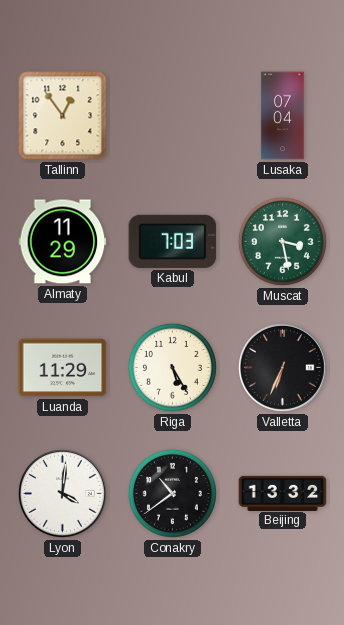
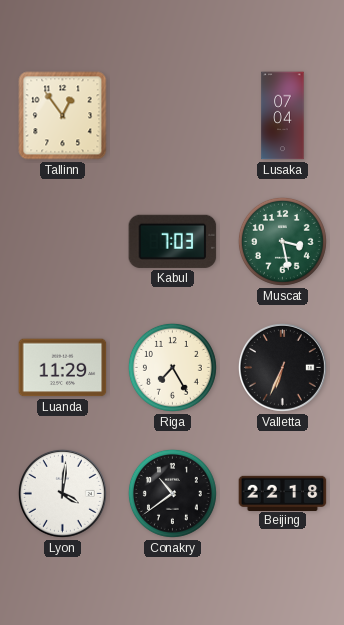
Almaty: 11:29 -> none (63, 242)
Riga: 5:25 -> 7:25 (172, 367)
Beijing: 13:32 -> 22:18 (283, 493)
